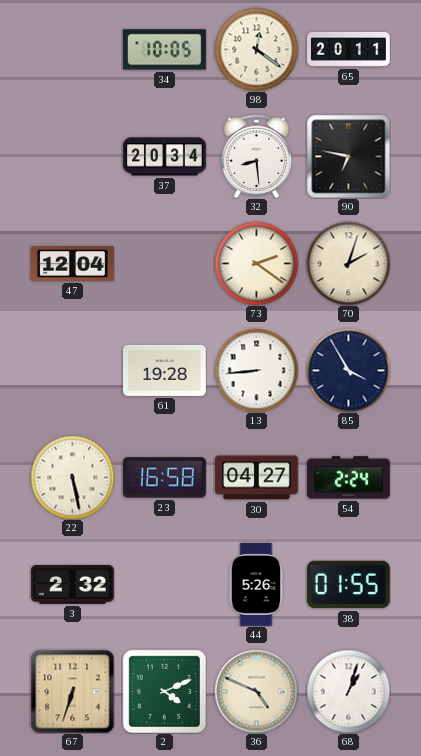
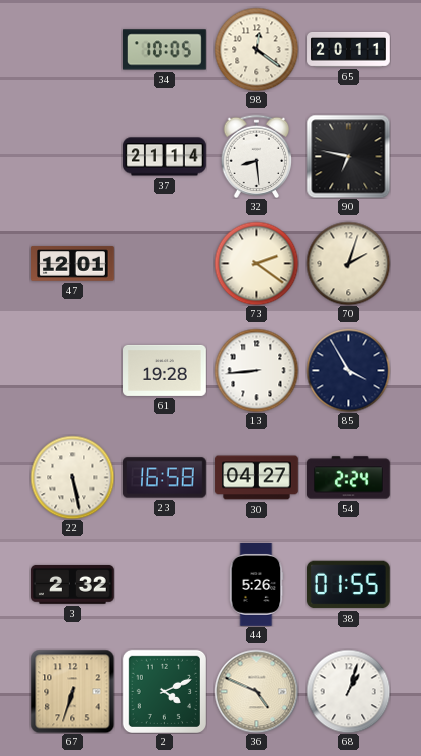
37: 20:34 -> 21:14 (165, 157)
47: 12:04 -> 12:01 (73, 264)
